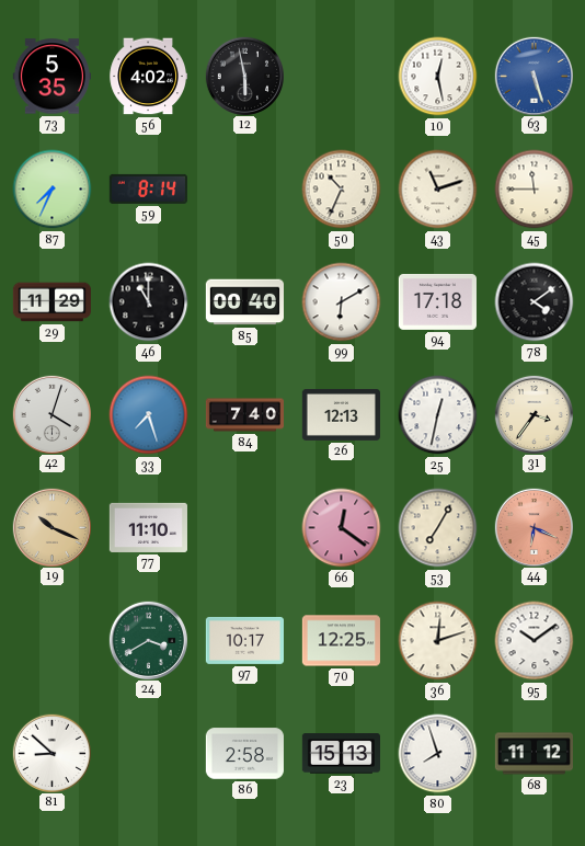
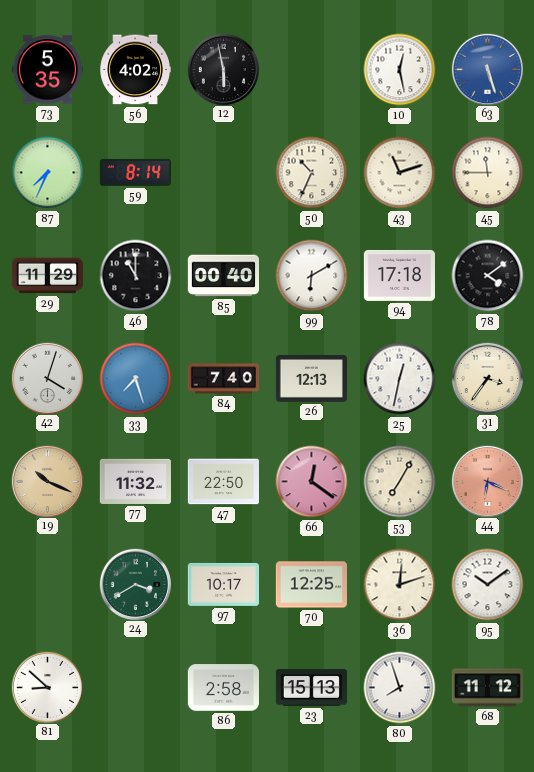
77: 11:10 -> 11:32 (135, 481)
47: none -> 22:50 (223, 482)
